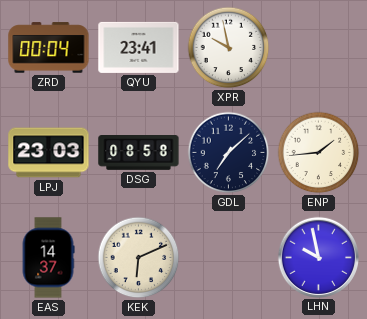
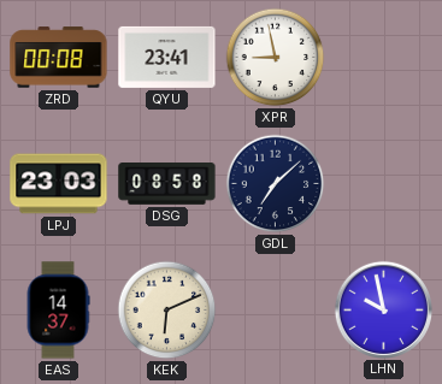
ZRD: 00:04 -> 00:08 (59, 58)
XPR: 9:58 -> 8:58 (276, 58)
ENP: 1:44 -> none (319, 153)
